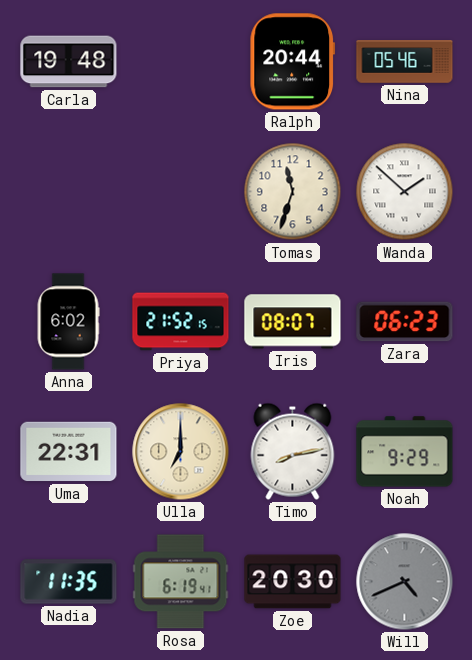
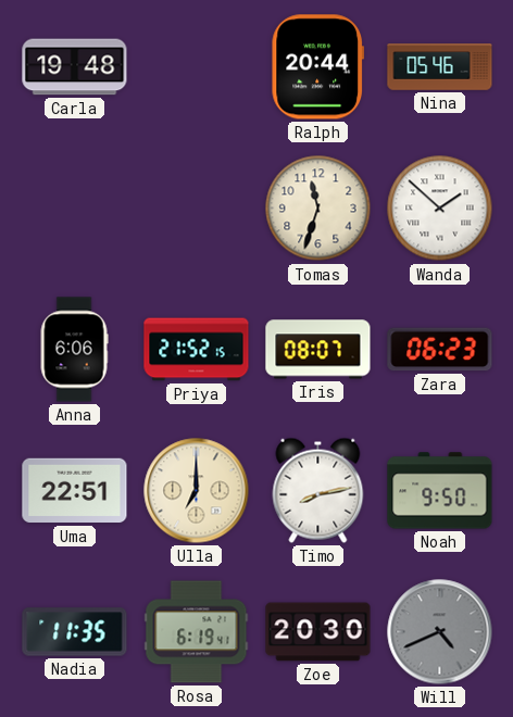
Anna: 6:02 -> 6:06 (74, 350)
Uma: 22:31 -> 22:51 (75, 491)
Noah: 9:29 -> 9:50 (440, 491)
